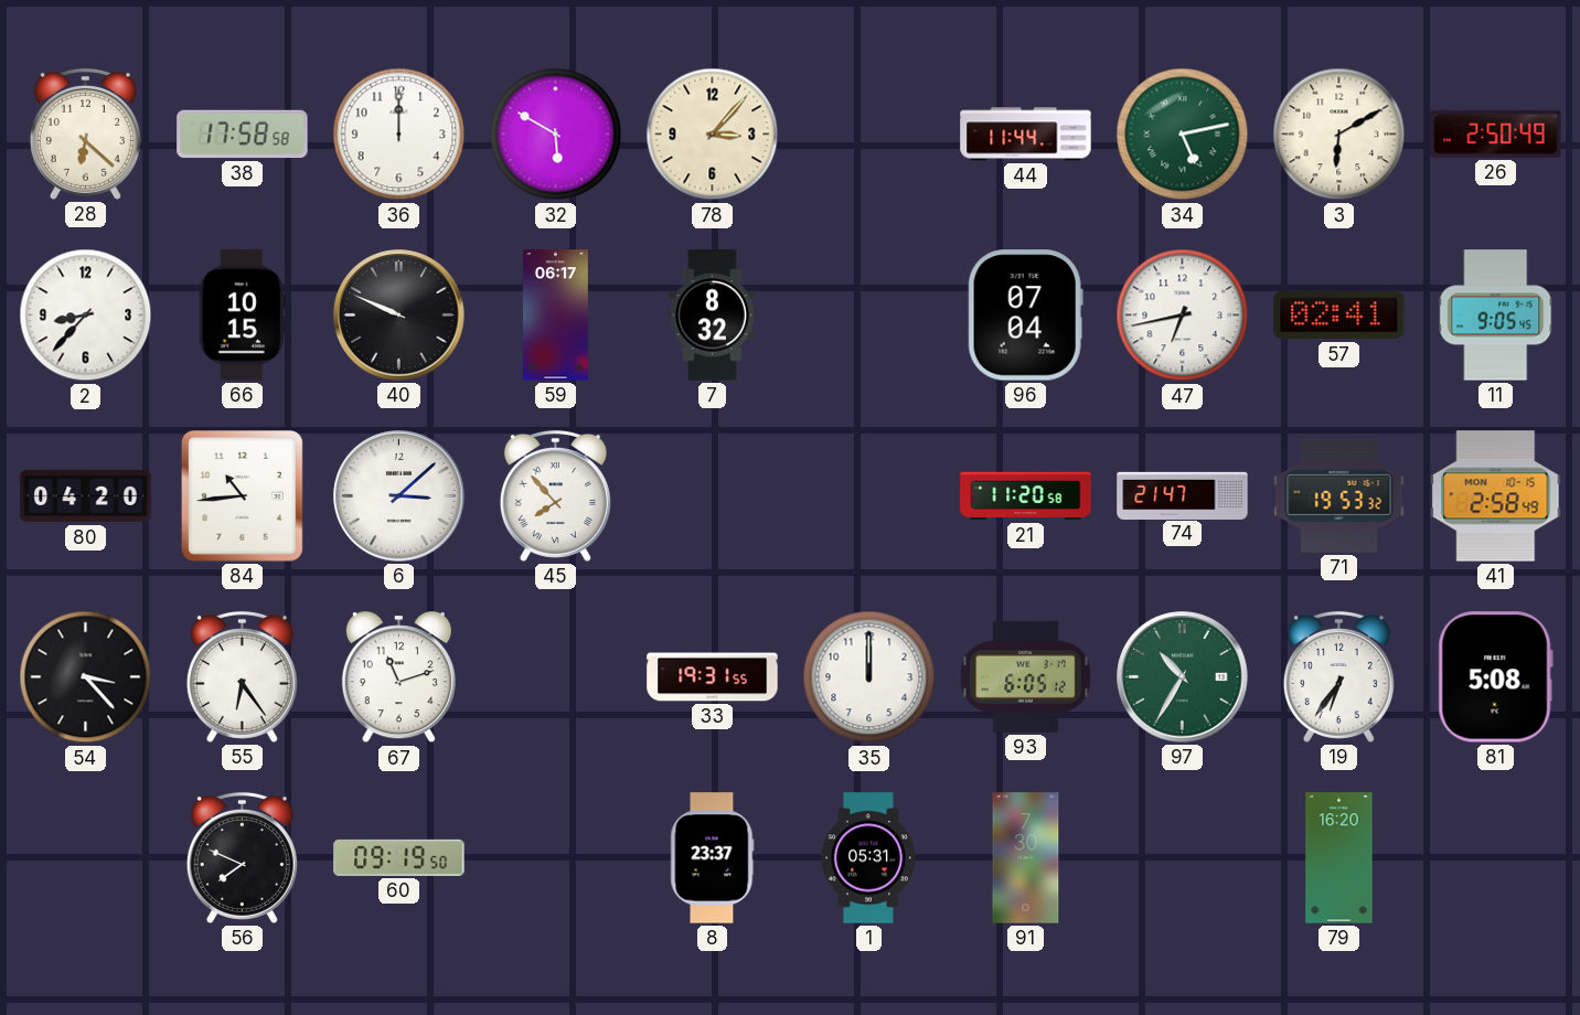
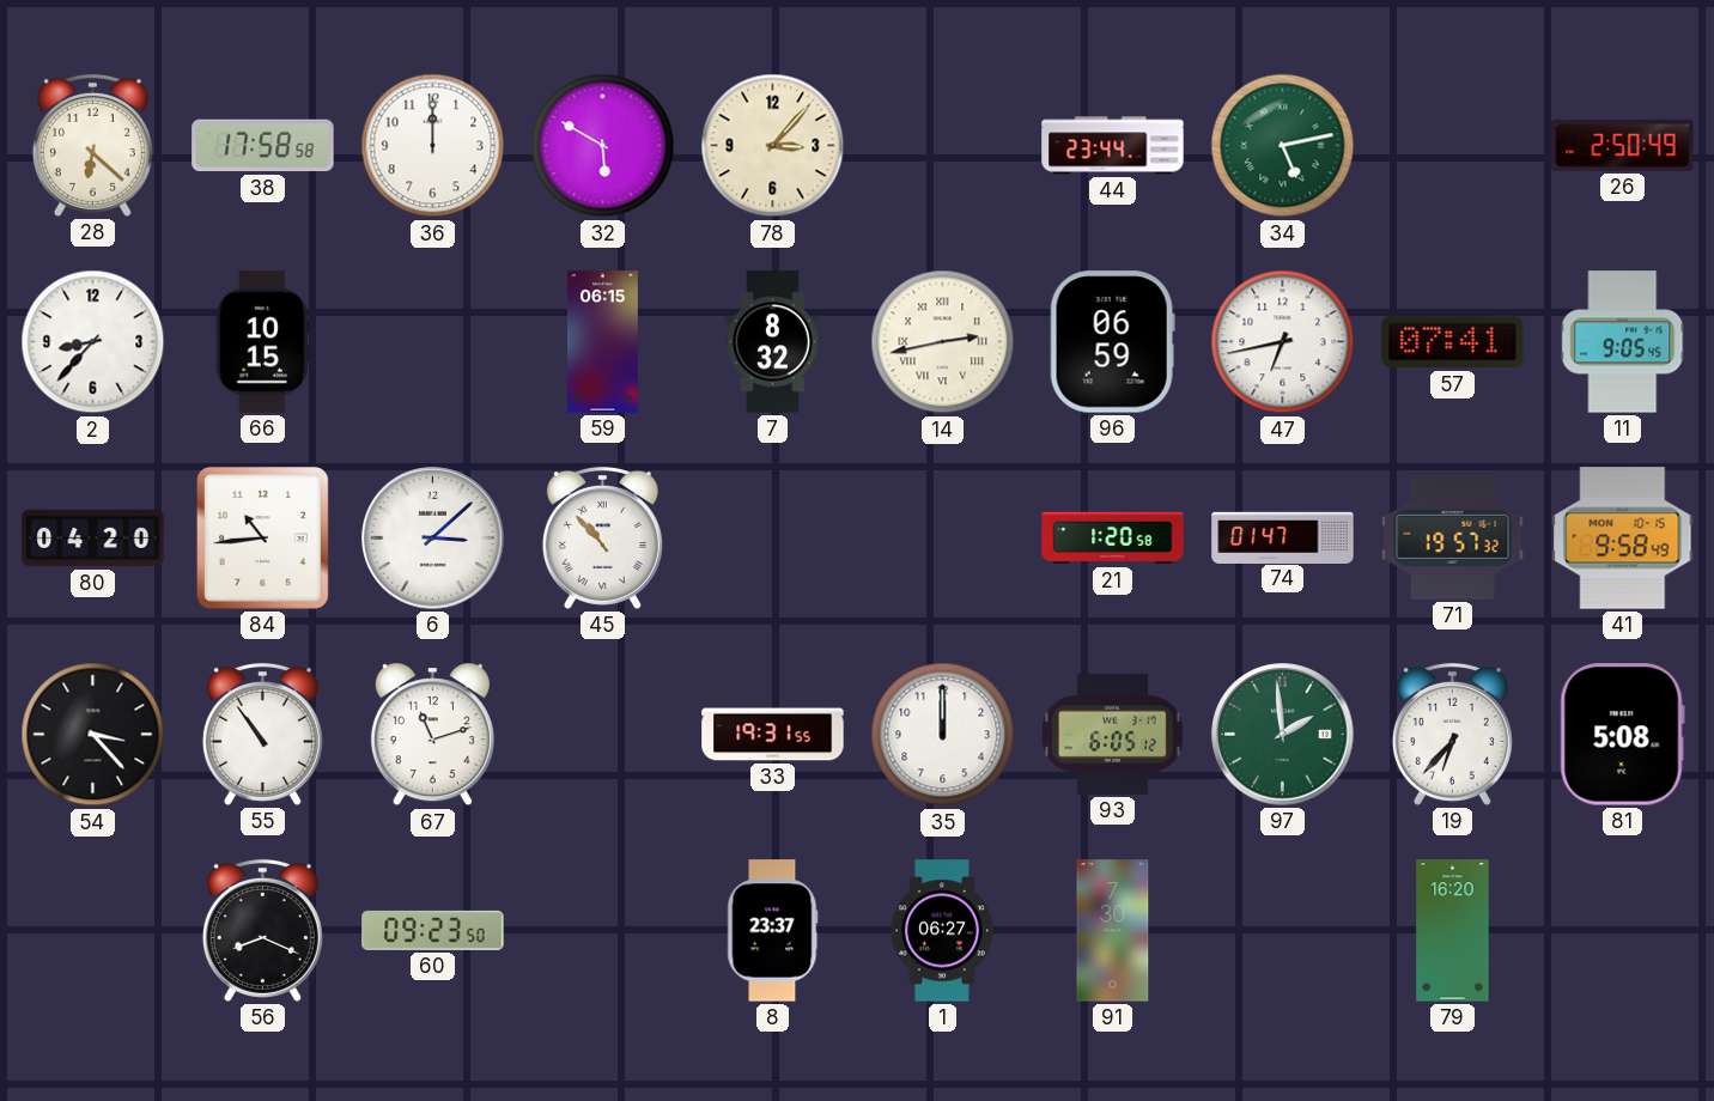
44: 11:44 -> 23:44 (1113, 146)
3: 6:10 -> none (1339, 135)
40: 9:49 -> none (399, 316)
59: 06:17 -> 06:15 (602, 342)
14: none -> 2:43 (943, 342)
96: 07:04 -> 06:59 (1112, 342)
57: 02:41 -> 07:41 (1453, 342)
45: 7:53 -> 10:53 (602, 537)
21: 11:20 -> 1:20 (1113, 539)
74: 21:47 -> 01:47 (1283, 537)
71: 19:53 -> 19:57 (1453, 537)
41: 2:58 -> 9:58 (1623, 539)
55: 6:24 -> 10:54 (262, 734)
97: 10:35 -> 1:59 (1283, 735)
19: 6:36 -> 6:37 (1452, 734)
56: 7:49 -> 8:19 (262, 930)
60: 09:19 -> 09:23 (433, 930)
1: 05:31 -> 06:27 (942, 931)
